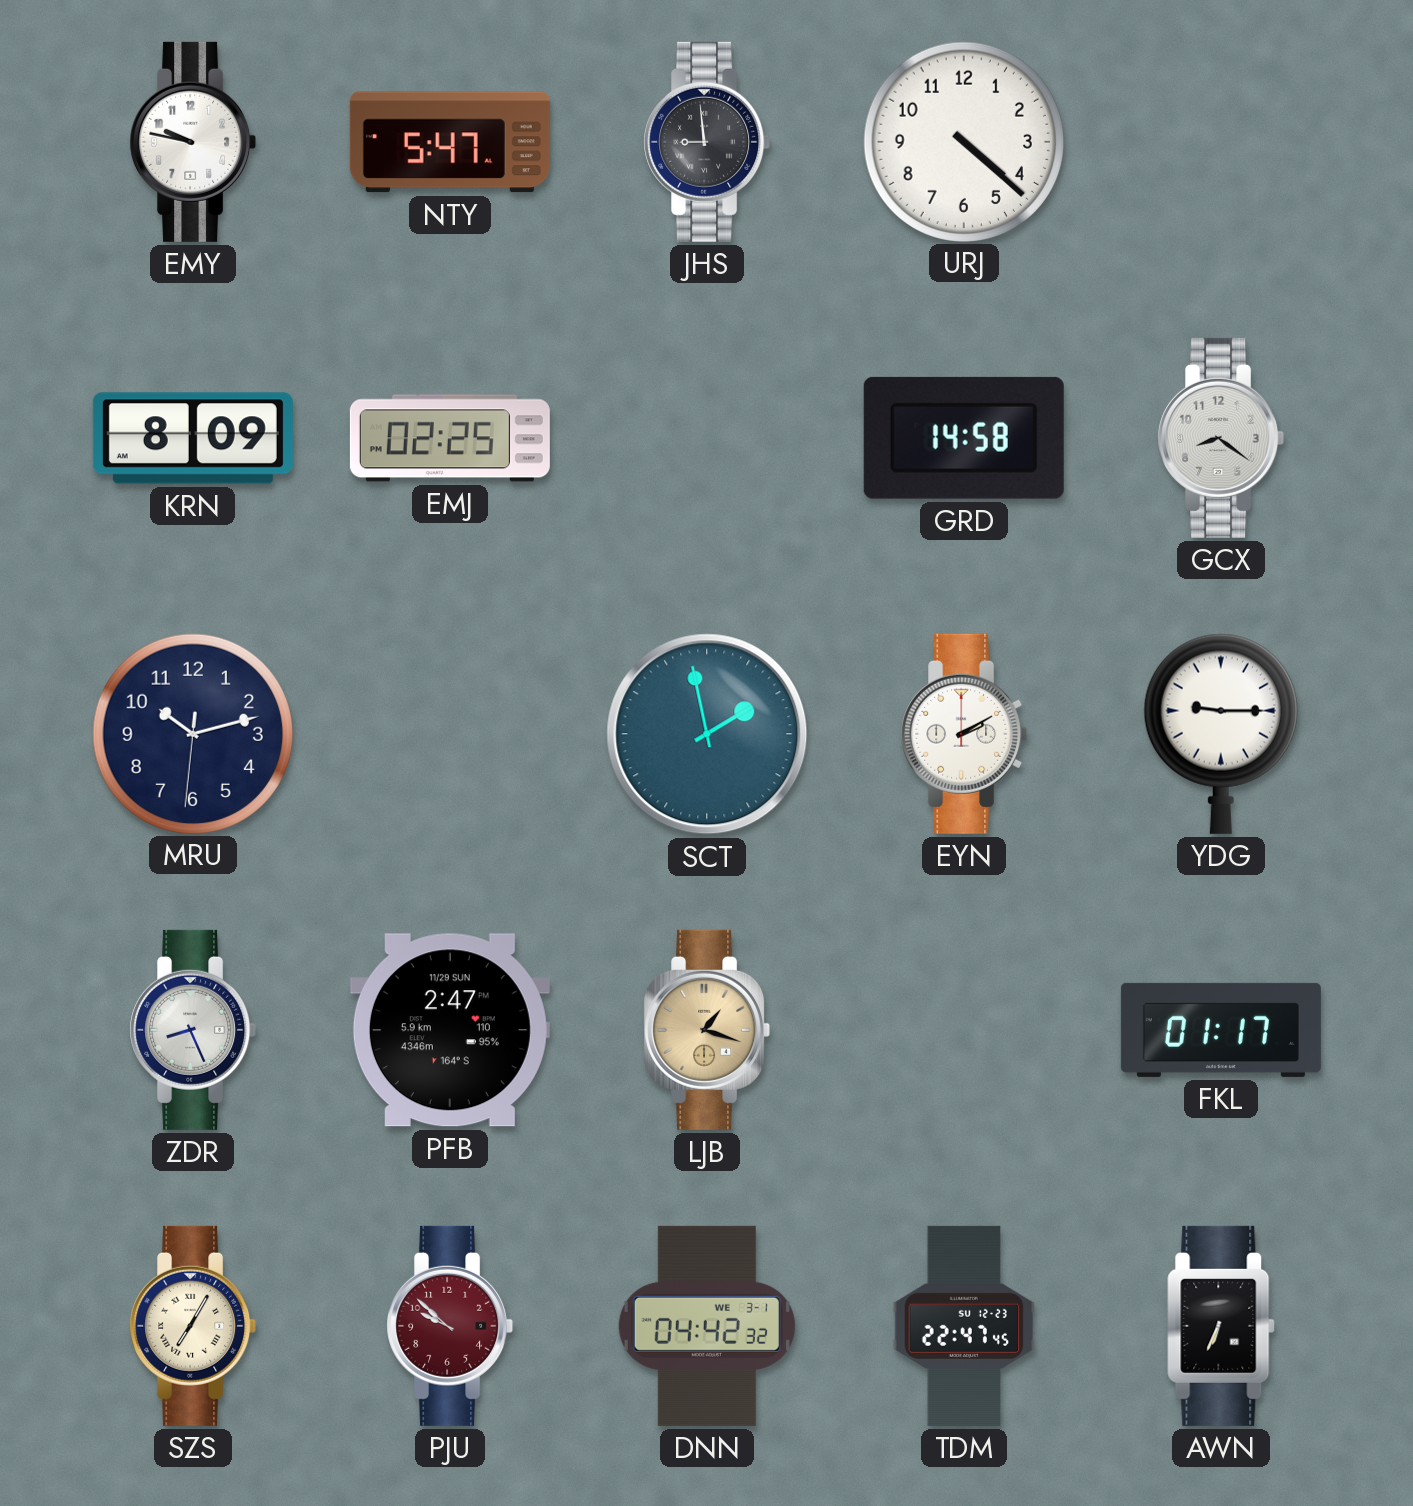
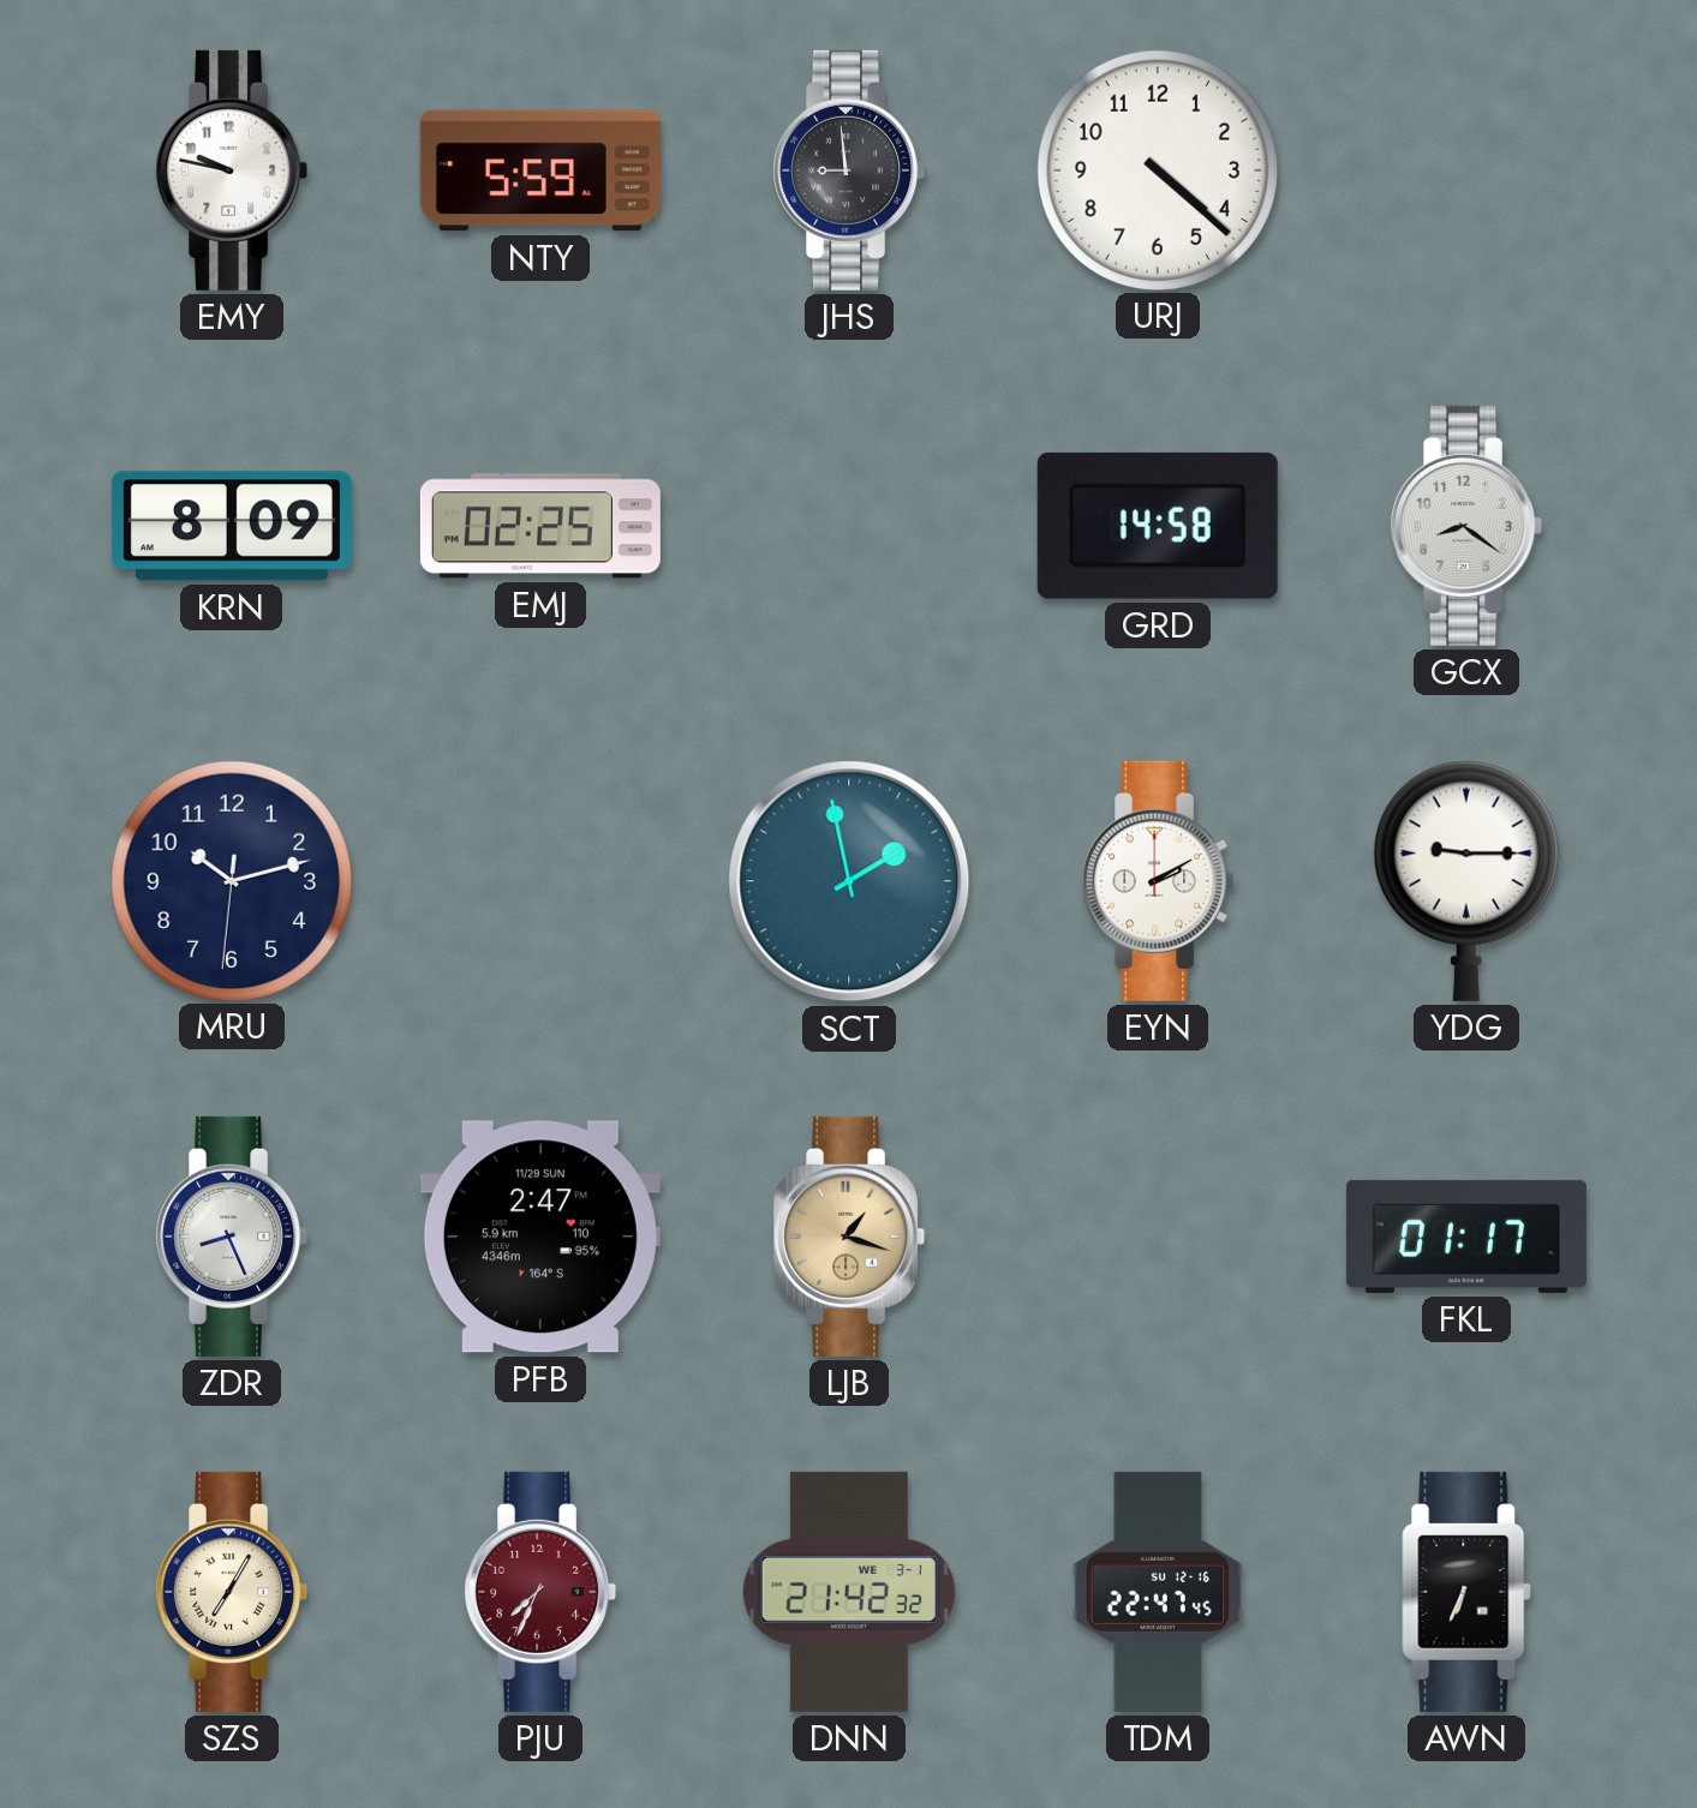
NTY: 5:47 -> 5:59 (540, 170)
PJU: 9:52 -> 7:34 (540, 1592)
DNN: 04:42 -> 21:42 (849, 1592)
TDM date: SU 12-23 -> SU 12-16 (1158, 1592)
